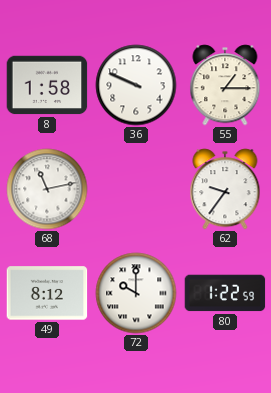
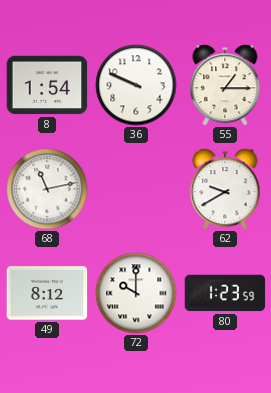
8: 1:58 -> 1:54 (47, 85)
62: 9:36 -> 9:40 (225, 189)
80: 1:22 -> 1:23 (225, 293)
